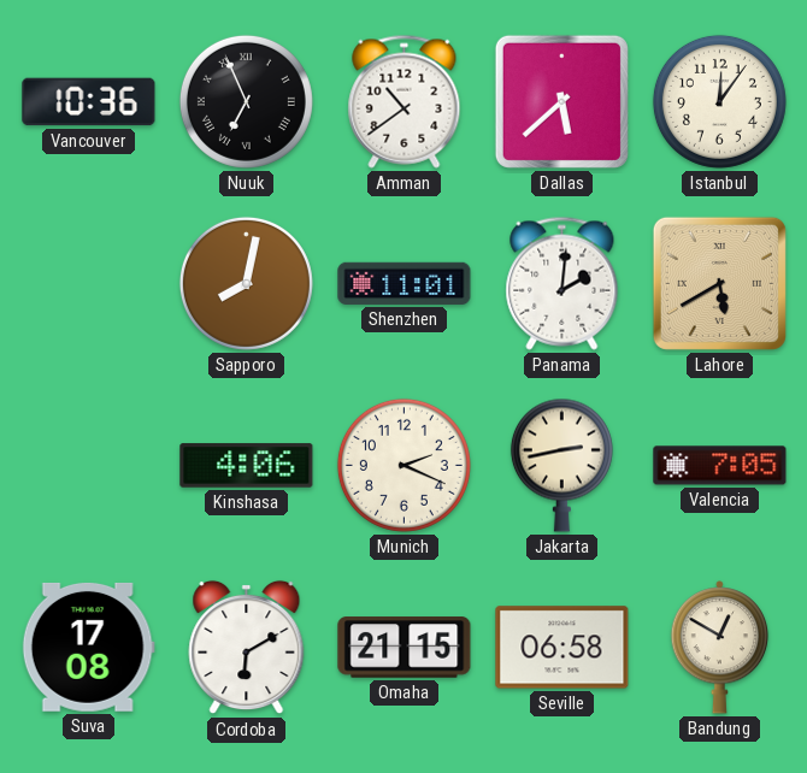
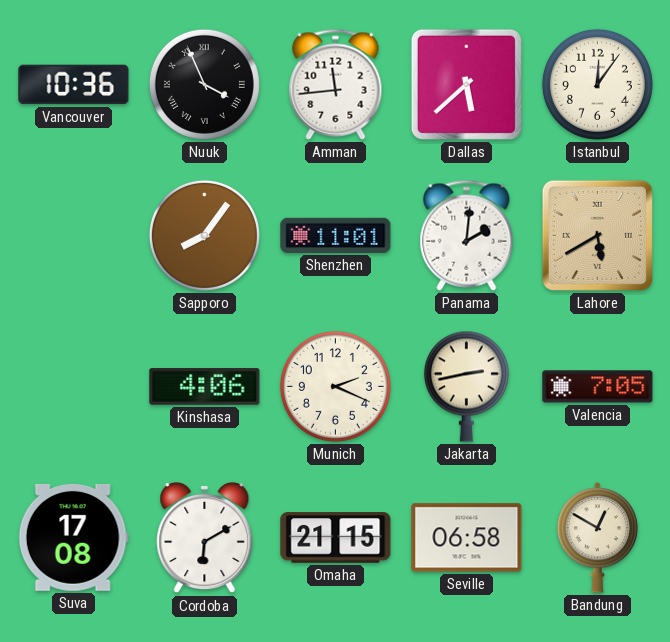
Nuuk: 6:56 -> 3:56 (204, 84)
Amman: 10:39 -> 11:44 (336, 84)
Sapporo: 8:02 -> 8:06 (204, 235)
